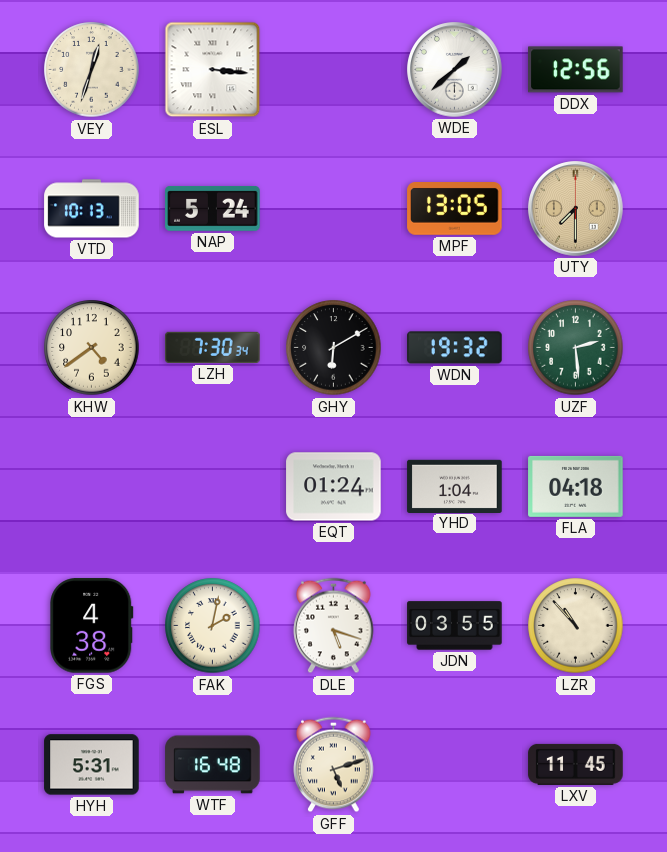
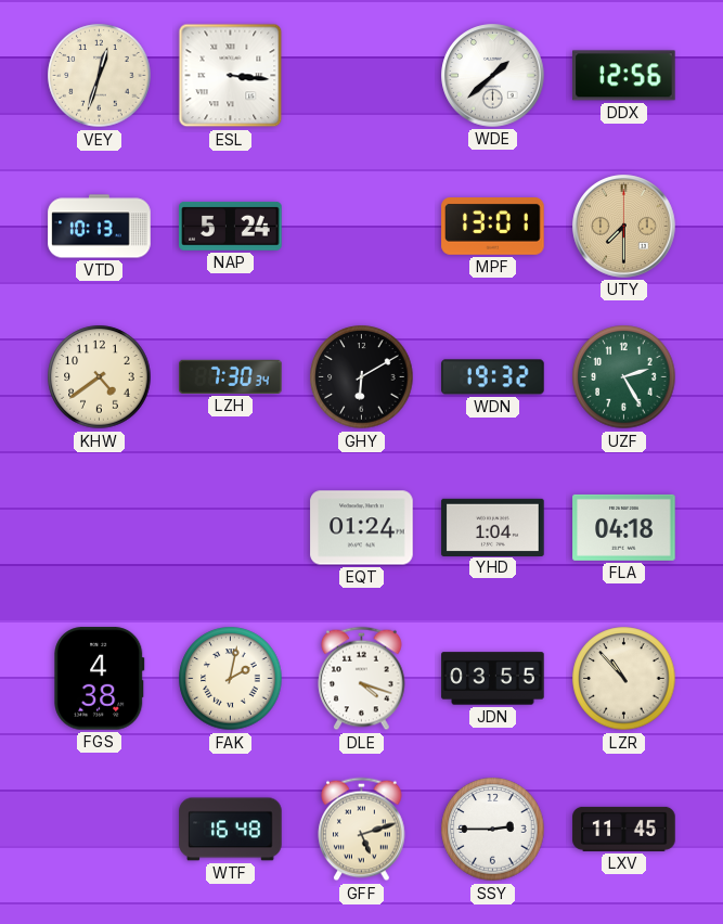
MPF: 13:05 -> 13:01 (493, 227)
UZF: 2:29 -> 2:25 (624, 377)
DLE: 5:18 -> 4:18 (362, 679)
HYH: 5:31 -> none (92, 765)
SSY: none -> 2:45 (493, 830)
